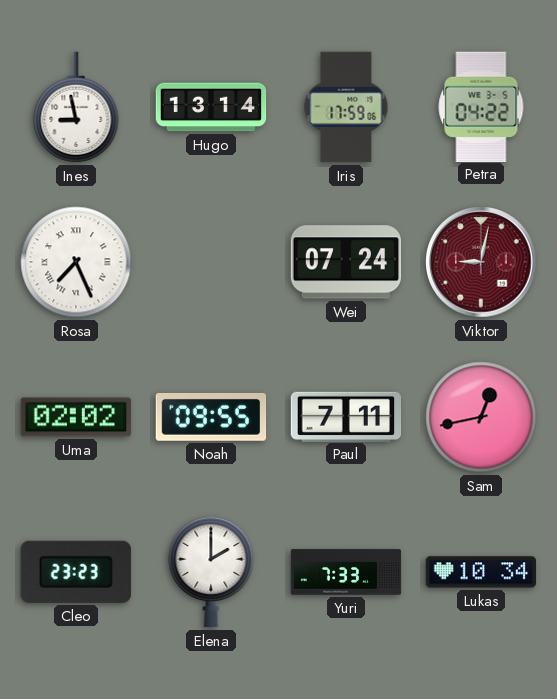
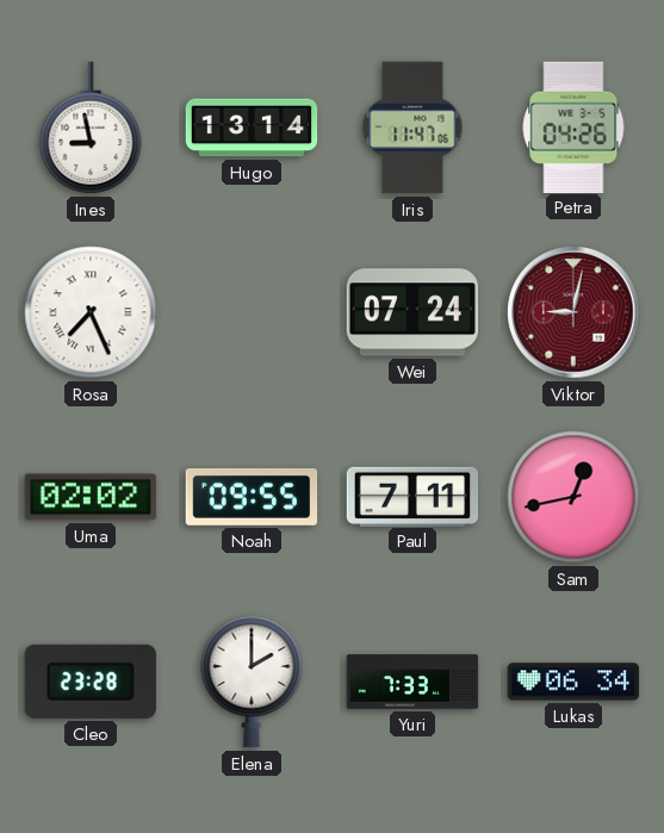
Iris: 17:59 -> 11:47 (412, 128)
Petra: 04:22 -> 04:26 (573, 126)
Cleo: 23:23 -> 23:28 (91, 682)
Lukas: 10:34 -> 06:34 (573, 682)
